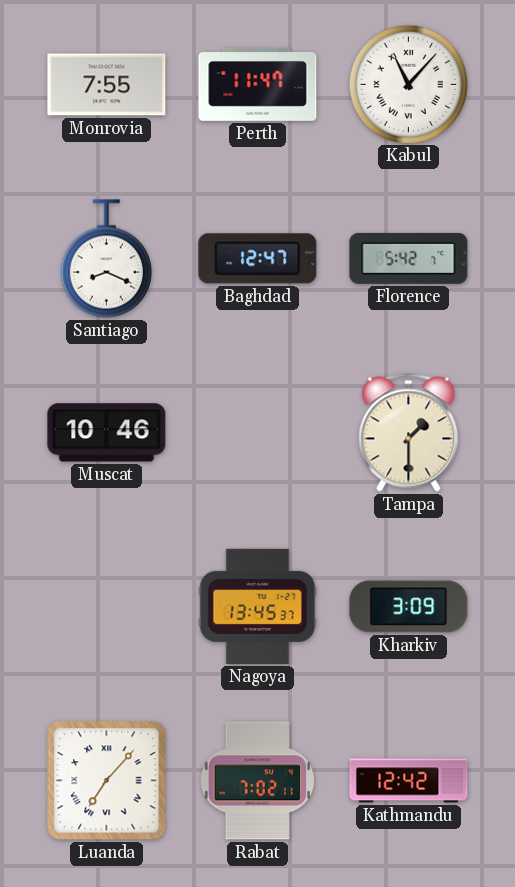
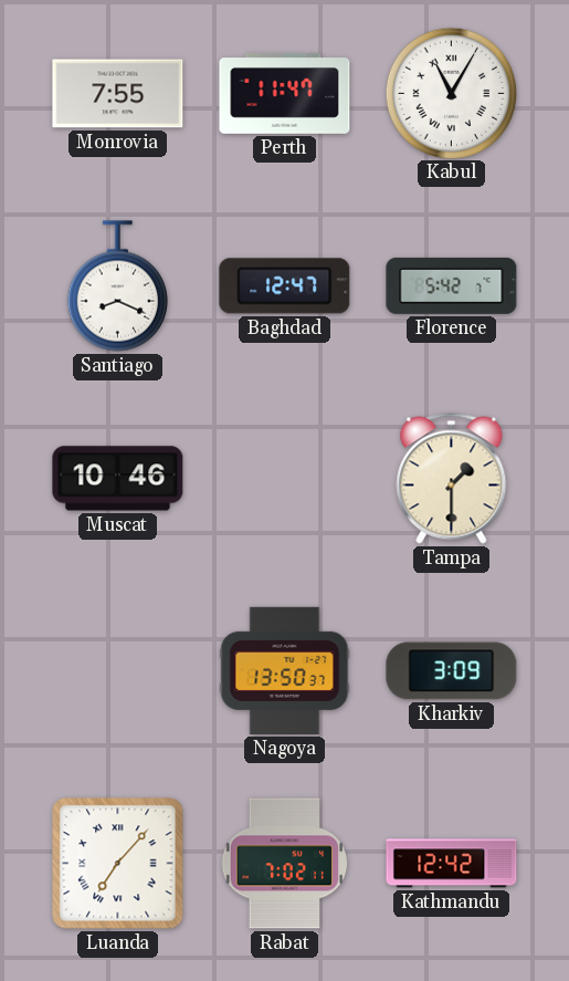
Kabul: 11:07 -> 11:05 (451, 93)
Nagoya: 13:45 -> 13:50 (285, 670)
